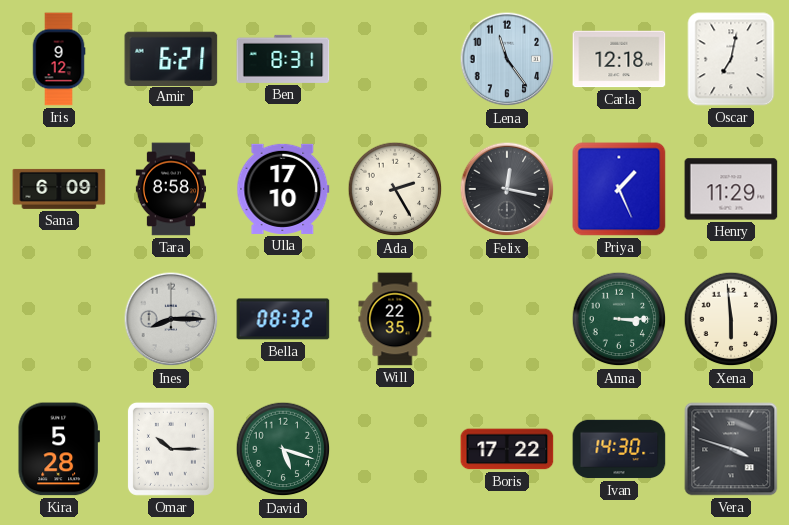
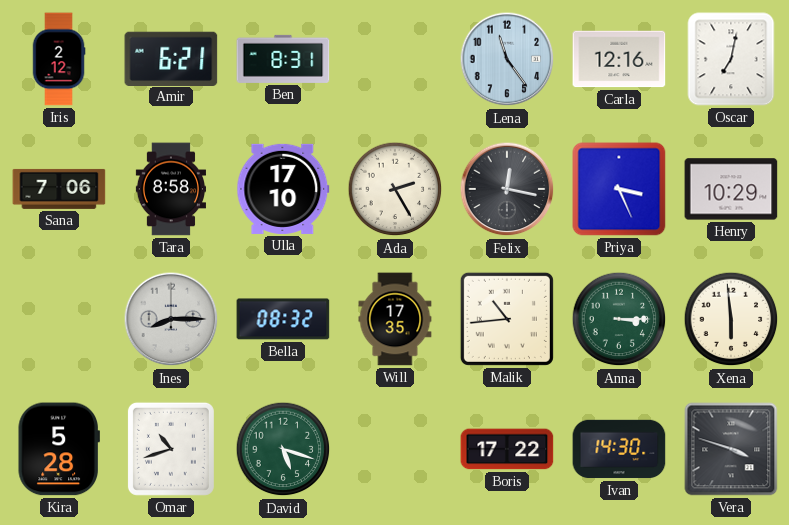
Iris: 9:12 -> 2:12 (59, 59)
Carla: 12:18 -> 12:16 (619, 59)
Sana: 6:09 -> 7:06 (59, 189)
Priya: 1:26 -> 3:26 (619, 189)
Henry: 11:29 -> 10:29 (731, 189)
Will: 22:35 -> 17:35 (395, 319)
Malik: none -> 10:44 (507, 319)
Omar: 10:15 -> 10:42 (171, 449)
